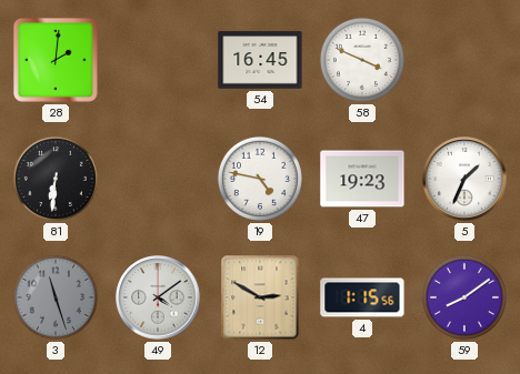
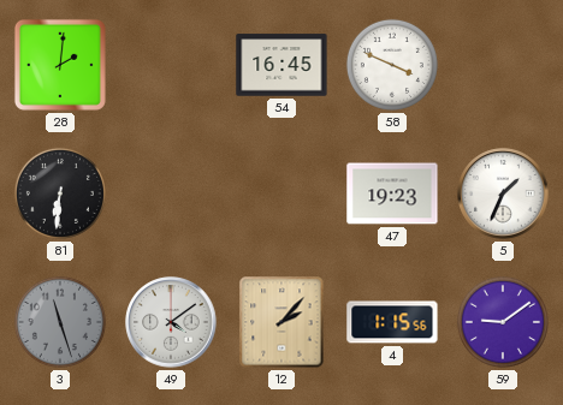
19: 4:47 -> none (260, 179)
12: 2:50 -> 2:07 (281, 322)
59: 8:09 -> 9:09 (503, 322)
